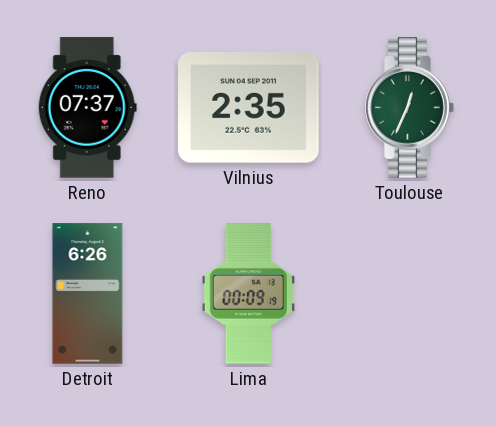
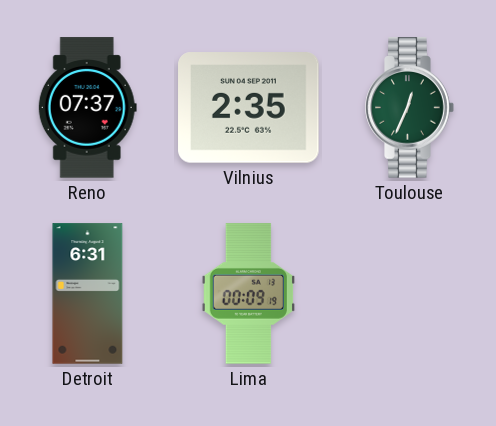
Detroit: 6:26 -> 6:31 (88, 294)
